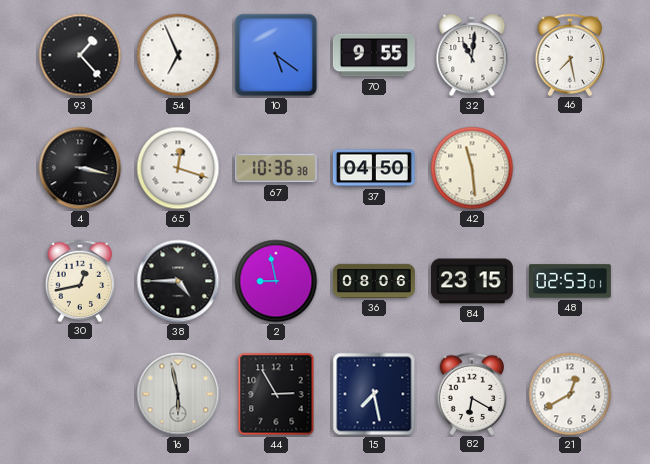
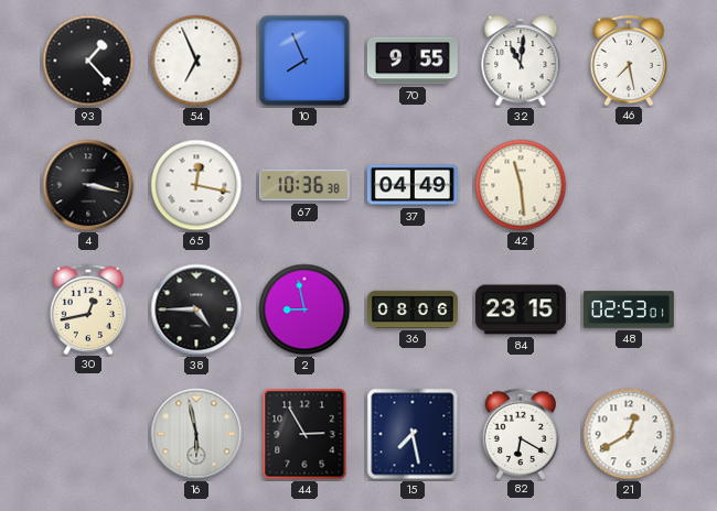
10: 5:21 -> 7:56 (304, 61)
65: 12:18 -> 12:17 (196, 185)
37: 04:50 -> 04:49 (413, 185)
